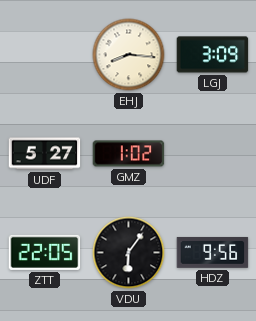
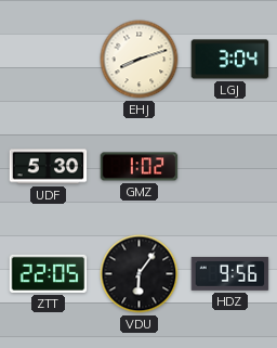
EHJ: 8:16 -> 8:12 (140, 60)
LGJ: 3:09 -> 3:04 (230, 60)
UDF: 5:27 -> 5:30 (49, 167)
